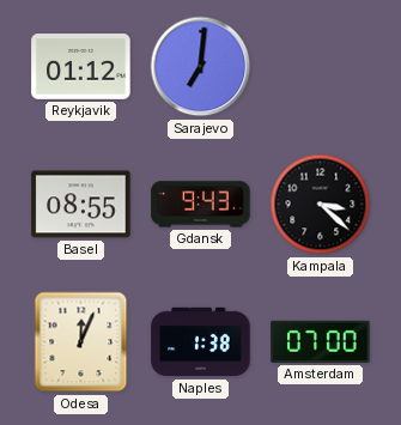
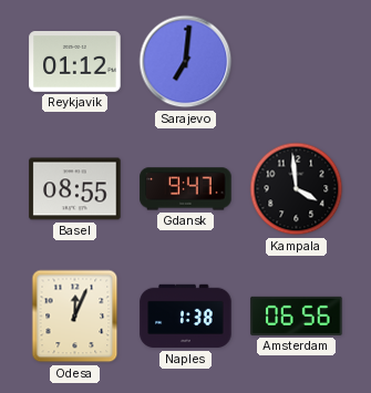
Gdansk: 9:43 -> 9:47 (186, 189)
Kampala: 3:22 -> 3:59 (297, 189)
Amsterdam: 07:00 -> 06:56 (297, 316)
